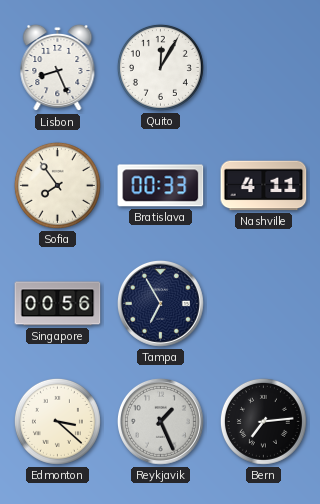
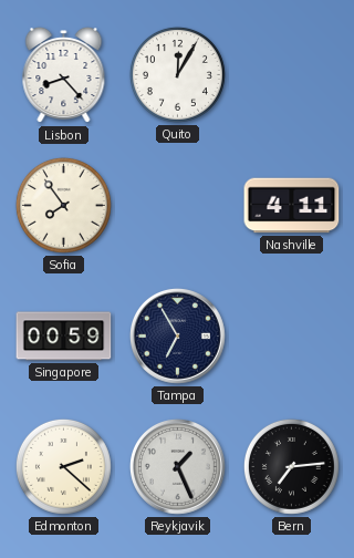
Lisbon: 8:26 -> 8:23 (64, 75)
Bratislava: 00:33 -> none (161, 186)
Singapore: 00:56 -> 00:59 (64, 337)
Edmonton: 3:22 -> 2:22 (63, 466)
